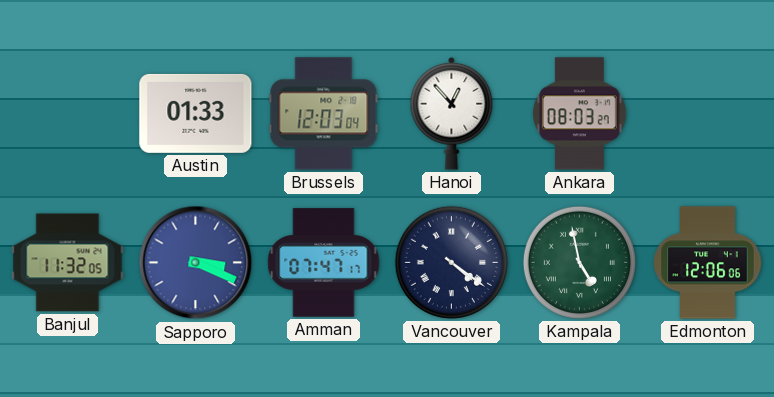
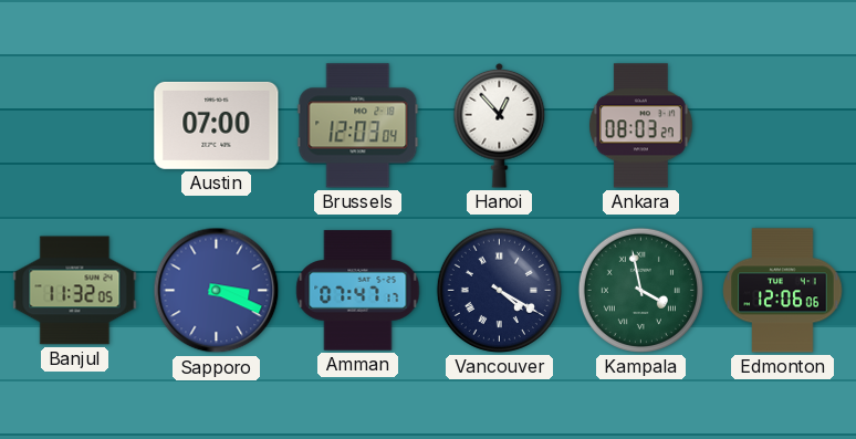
Austin: 01:33 -> 07:00 (217, 125)
Vancouver: 4:21 -> 4:20 (499, 290)
Kampala: 4:58 -> 3:58 (640, 290)
